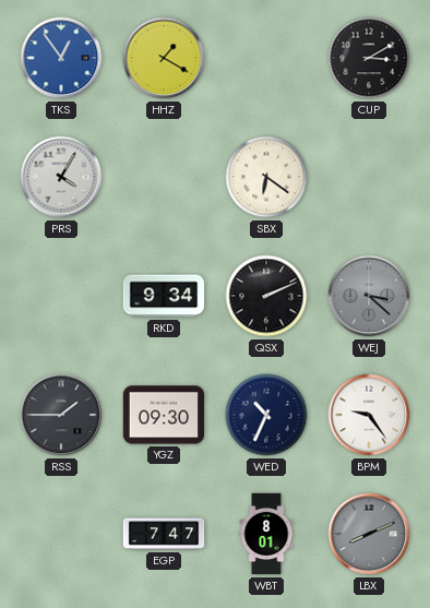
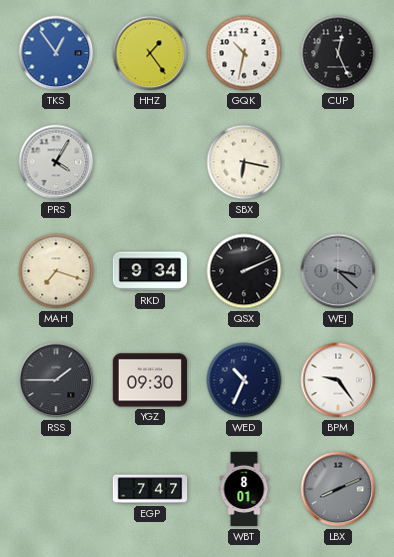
HHZ: 1:20 -> 1:24 (150, 53)
GQK: none -> 10:32 (244, 53)
CUP: 3:10 -> 12:26 (338, 53)
SBX: 6:21 -> 6:17 (244, 162)
MAH: none -> 7:18 (56, 271)
